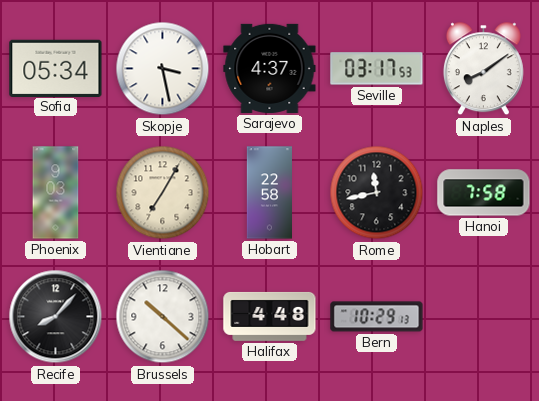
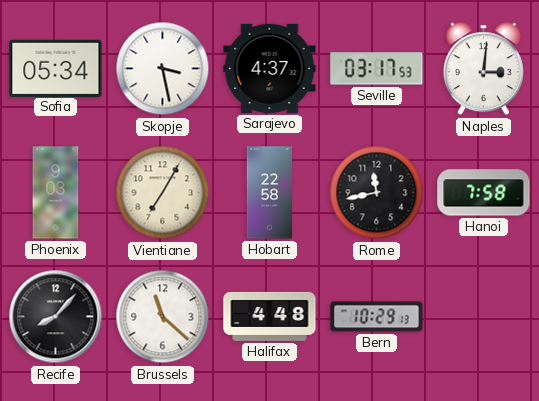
Naples: 8:09 -> 3:01 (483, 69)
Brussels: 10:22 -> 11:22 (163, 317)
